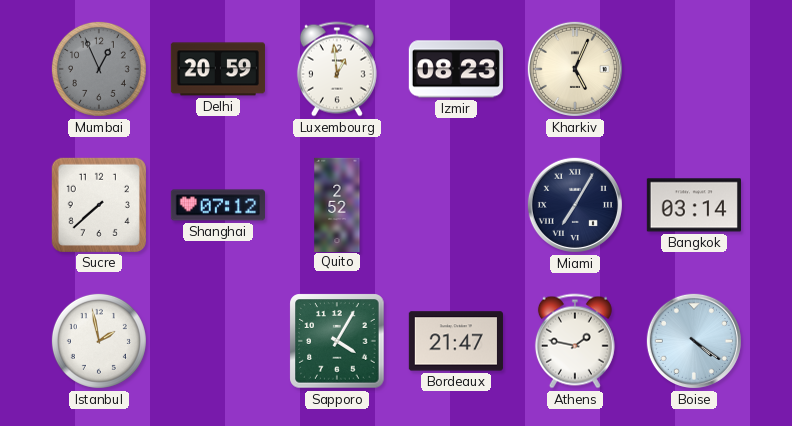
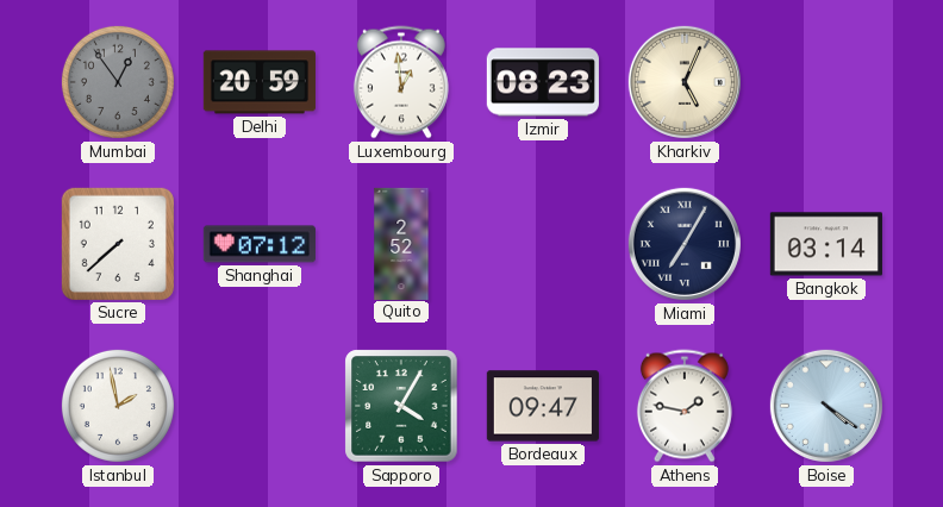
Mumbai: 12:56 -> 12:54 (118, 82)
Bordeaux: 21:47 -> 09:47 (543, 406)
